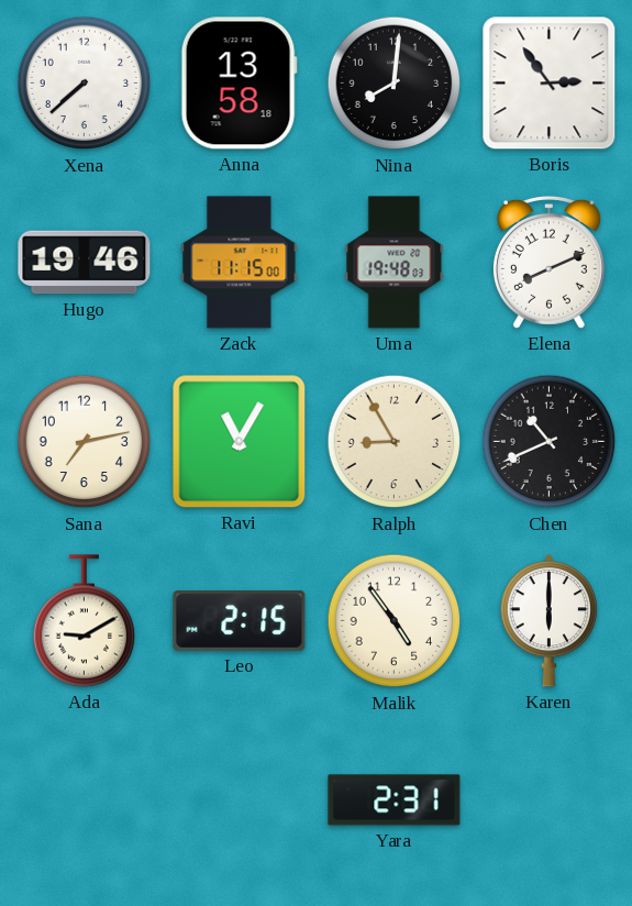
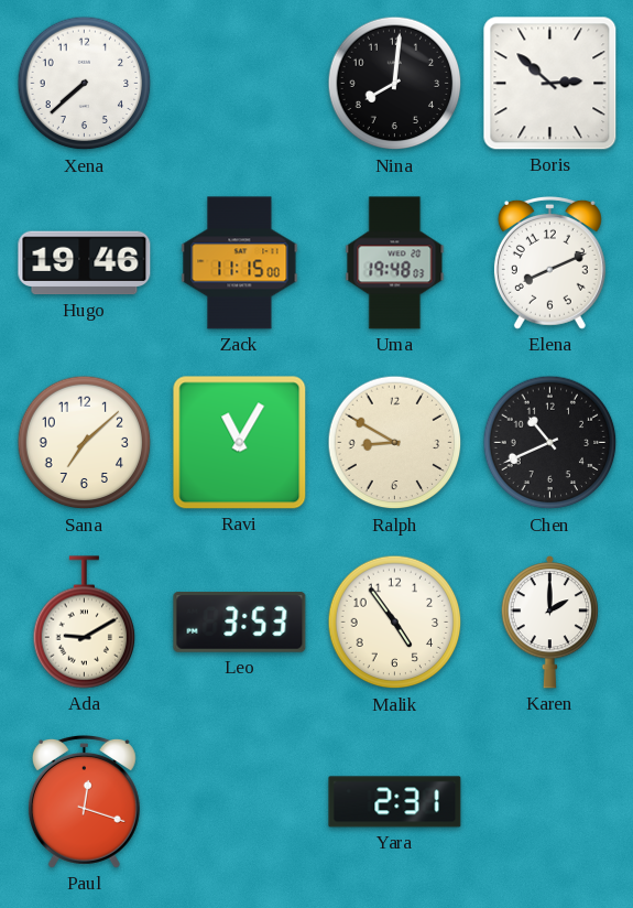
Anna: 13:58 -> none (239, 84)
Boris: 2:54 -> 2:52 (550, 84)
Sana: 7:13 -> 7:08 (85, 443)
Ralph: 8:55 -> 8:50 (395, 443)
Leo: 2:15 -> 3:53 (240, 623)
Karen: 6:00 -> 2:00 (550, 623)
Paul: none -> 12:18 (84, 801)
